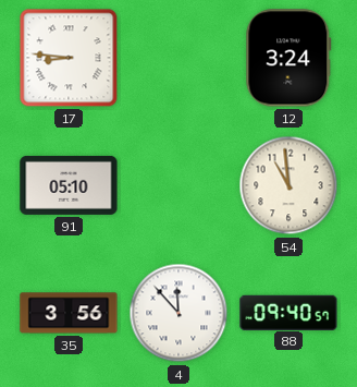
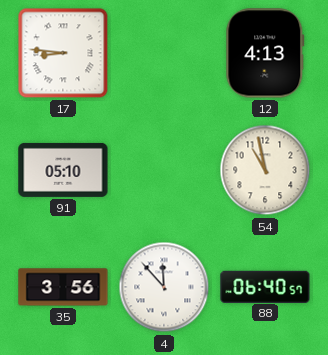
12: 3:24 -> 4:13 (265, 53)
54: 10:59 -> 10:58 (265, 170)
88: 09:40 -> 06:40 (265, 286)
